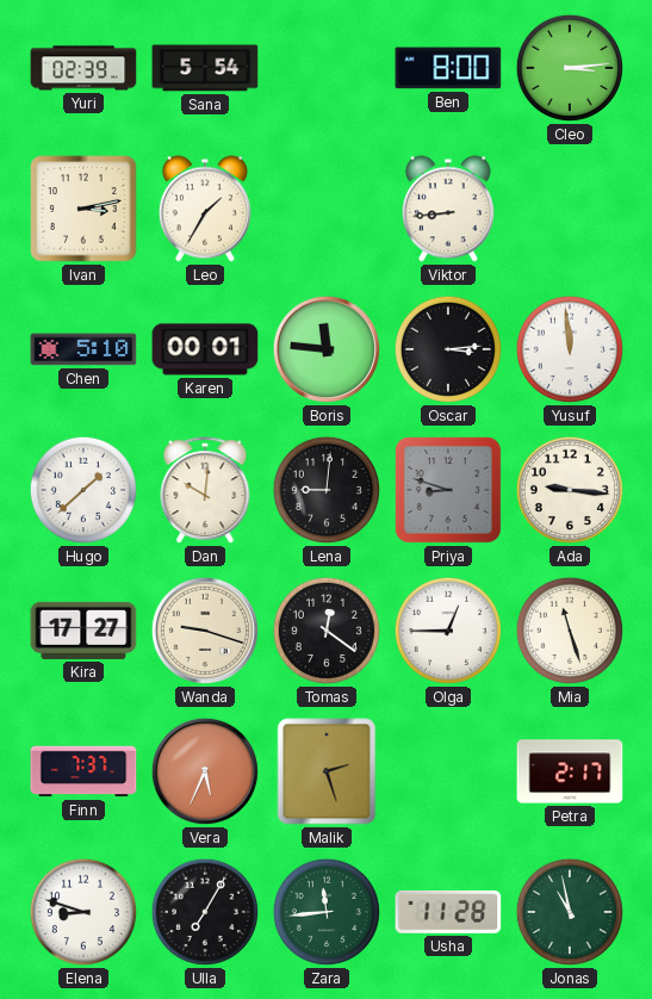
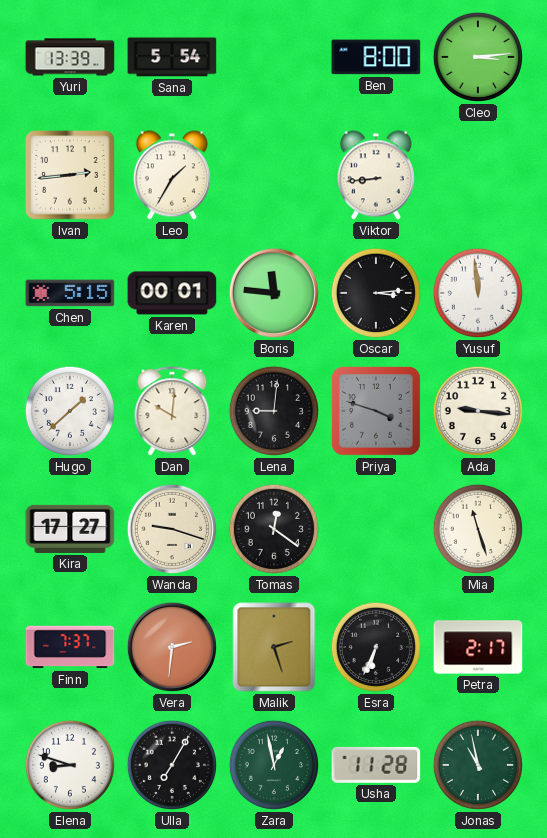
Yuri: 02:39 -> 13:39 (70, 57)
Ivan: 3:13 -> 2:44 (70, 175)
Chen: 5:10 -> 5:15 (70, 293)
Priya: 8:48 -> 3:48 (377, 412)
Olga: 12:45 -> none (448, 631)
Vera: 5:34 -> 2:31 (172, 647)
Esra: none -> 6:34 (376, 647)
Zara: 11:44 -> 12:58 (274, 765)
